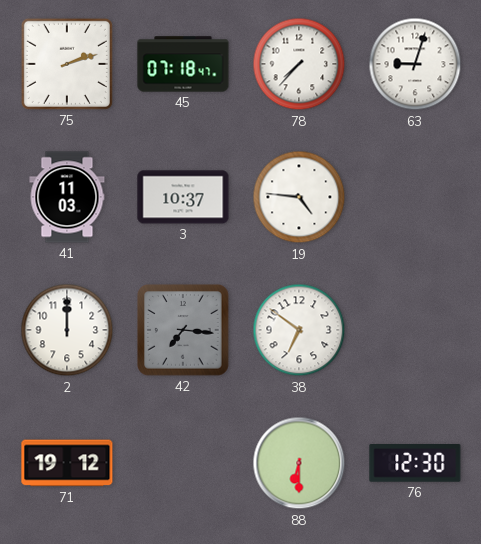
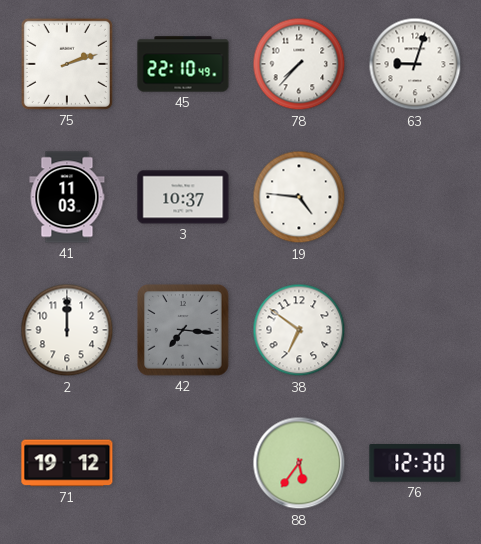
45: 07:18 -> 22:10 (183, 64)
88: 6:30 -> 5:36 (299, 463)
